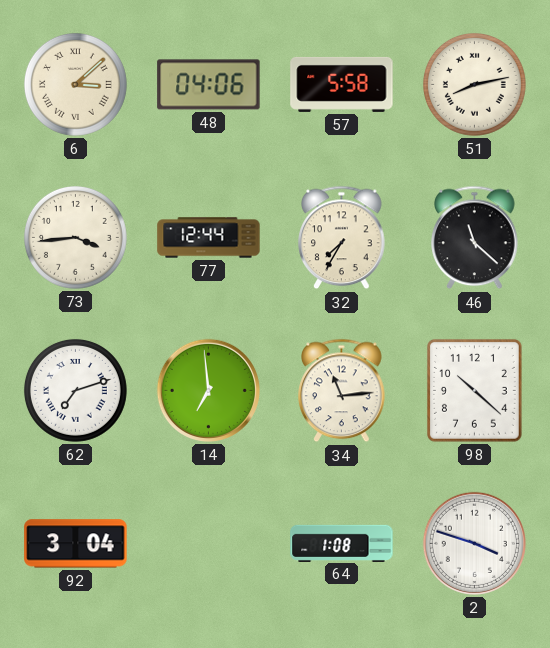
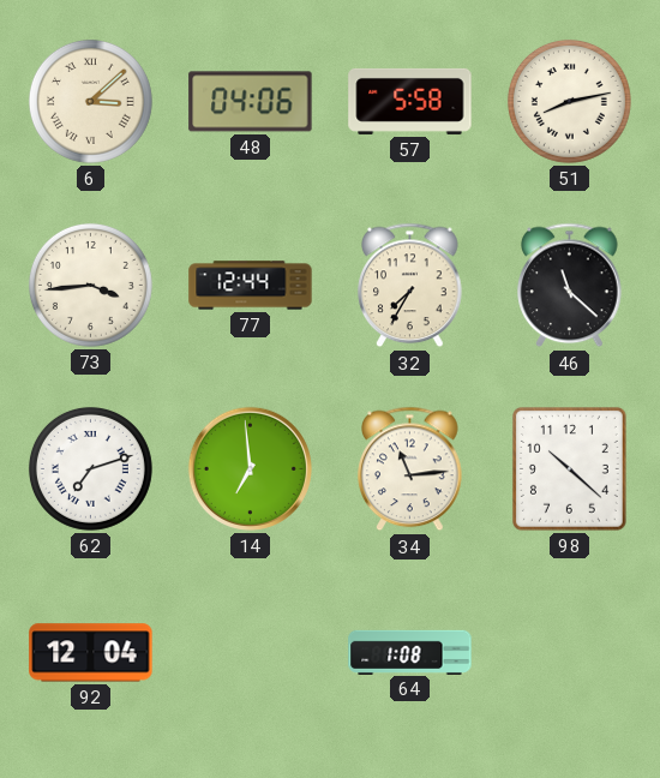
92: 3:04 -> 12:04 (91, 653)
2: 3:48 -> none (474, 543)
